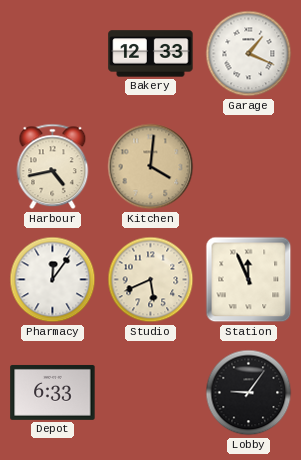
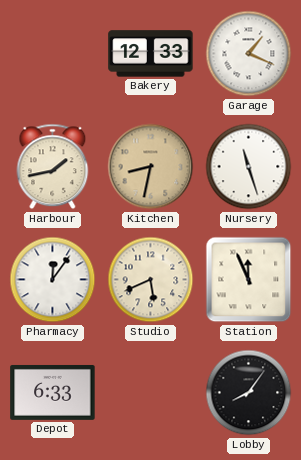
Harbour: 4:43 -> 1:43 (53, 167)
Kitchen: 4:01 -> 8:32 (151, 167)
Nursery: none -> 11:27 (249, 167)
Lobby: 9:06 -> 8:06 (249, 393)
